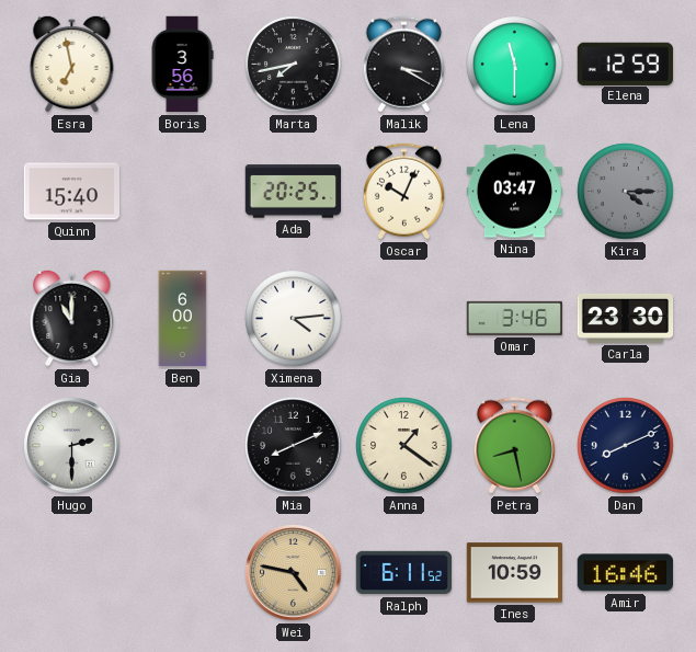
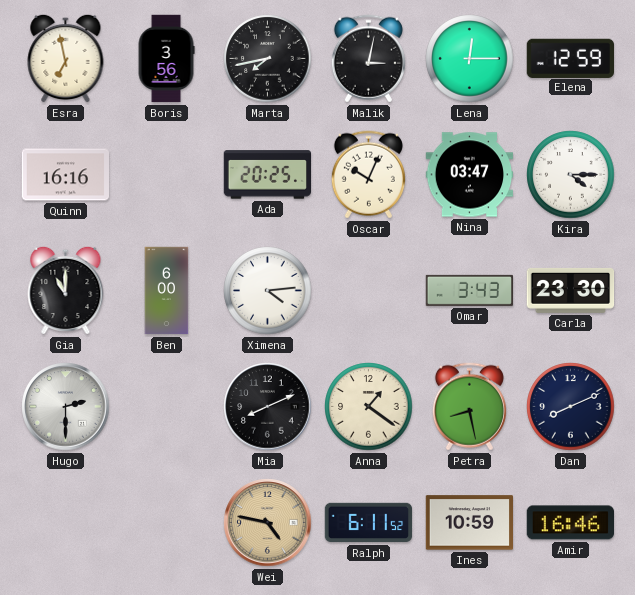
Malik: 3:20 -> 3:02 (368, 59)
Lena: 11:30 -> 12:15 (470, 59)
Quinn: 15:40 -> 16:16 (66, 175)
Kira dial: grey -> white (571, 175)
Omar: 3:46 -> 3:43 (469, 290)
